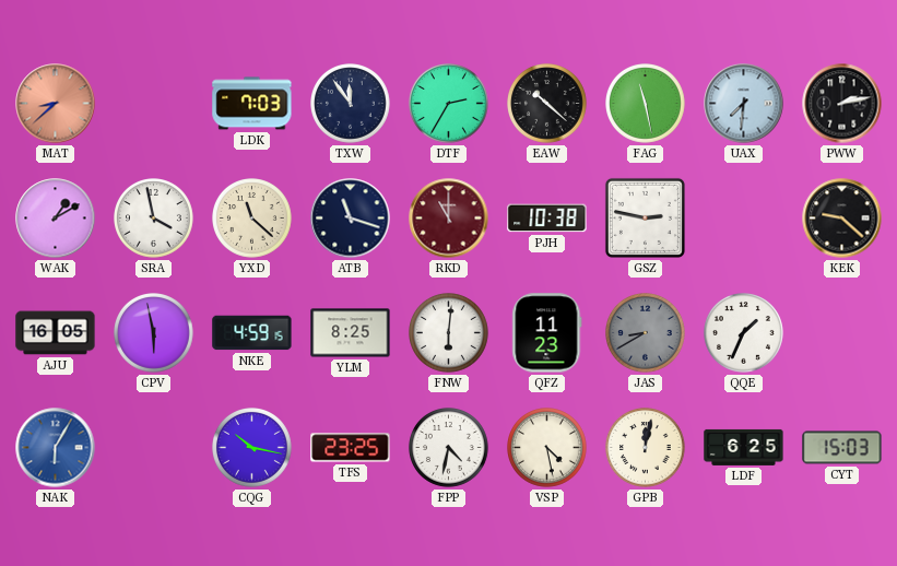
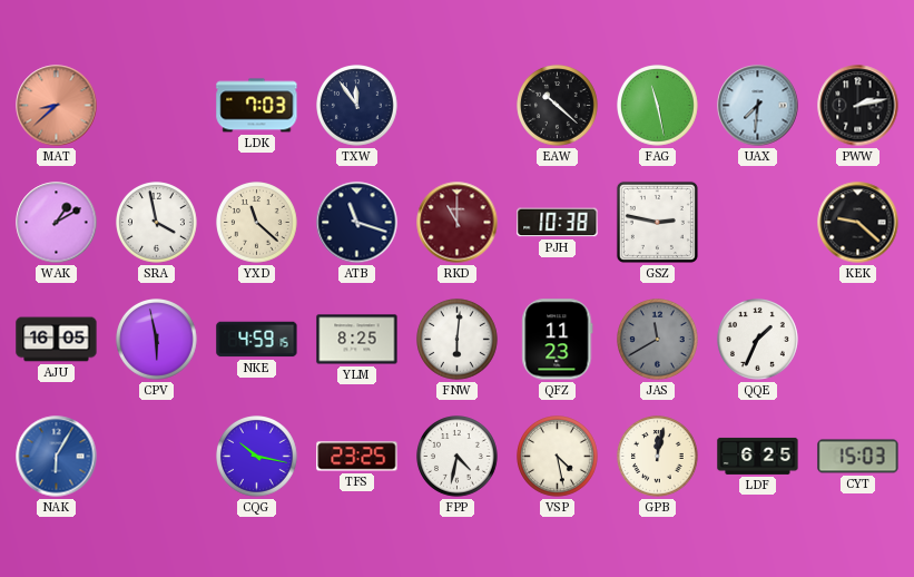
DTF: 2:35 -> none (449, 104)
JAS: 8:40 -> 11:40 (658, 340)
